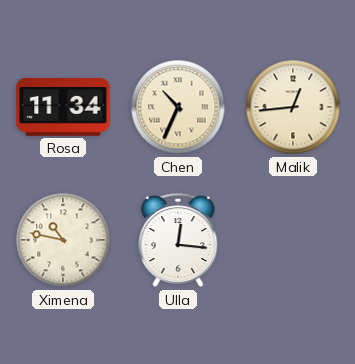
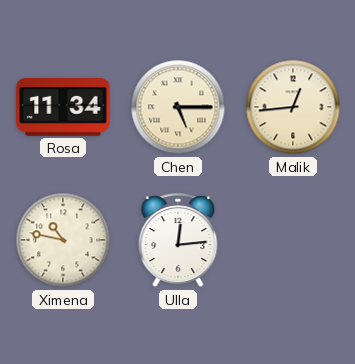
Chen: 10:34 -> 5:15 (178, 107)
Ulla: 12:16 -> 12:14 (178, 241)
